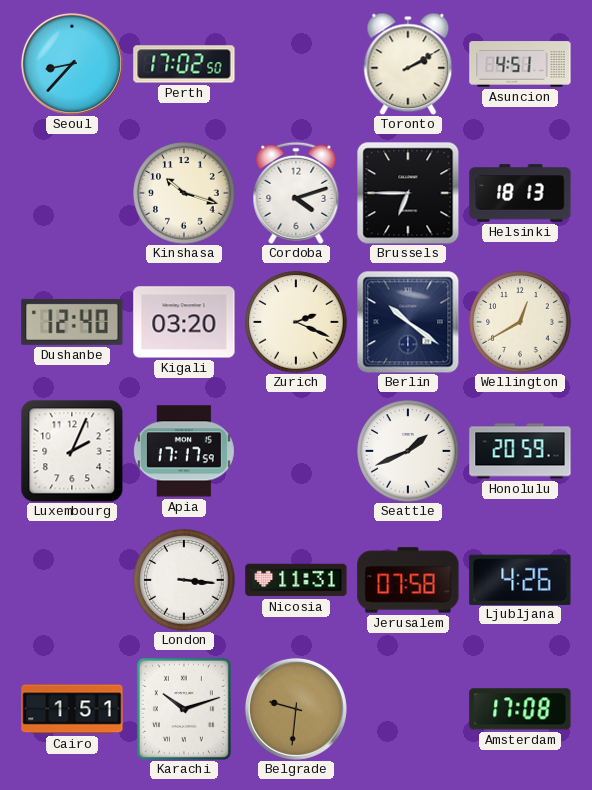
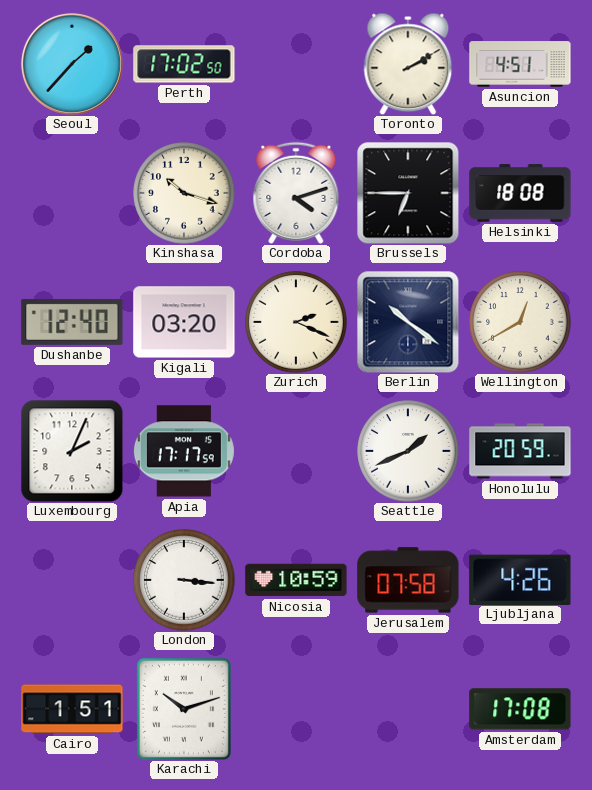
Seoul: 8:37 -> 1:37 (72, 64)
Helsinki: 18:13 -> 18:08 (520, 193)
Nicosia: 11:31 -> 10:59 (296, 580)
Belgrade: 9:31 -> none (296, 709)
